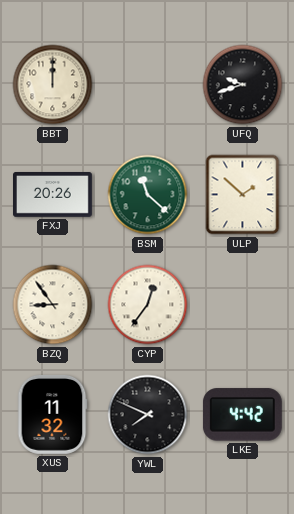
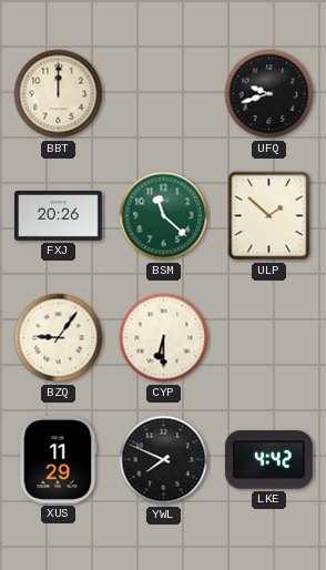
BZQ: 8:54 -> 9:06 (59, 338)
CYP: 12:36 -> 6:30 (164, 338)
XUS: 11:32 -> 11:29 (58, 459)
